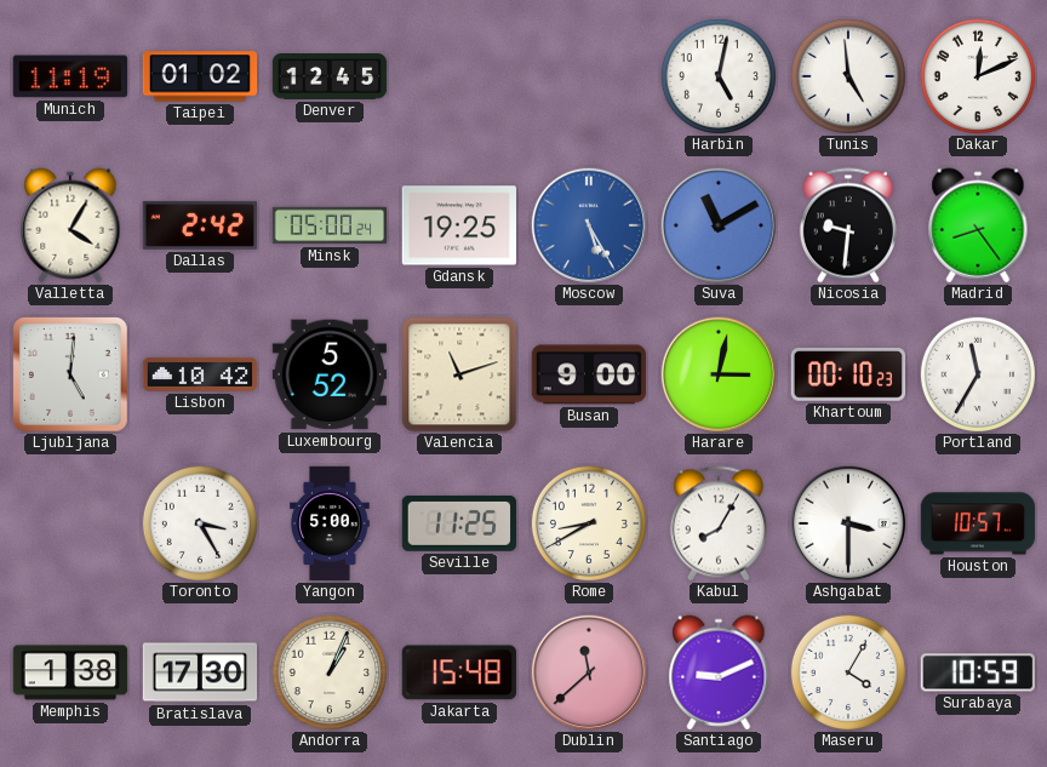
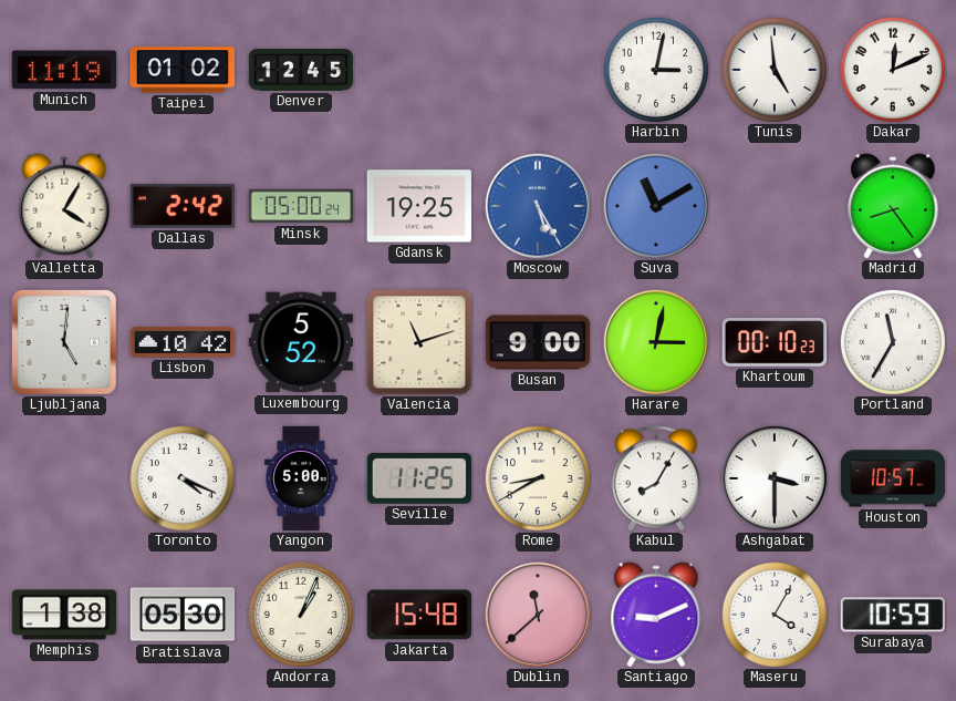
Harbin: 5:02 -> 3:02 (656, 70)
Nicosia: 9:31 -> none (848, 225)
Toronto: 3:25 -> 4:19 (183, 478)
Bratislava: 17:30 -> 05:30 (183, 615)
